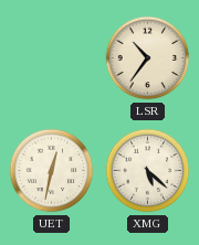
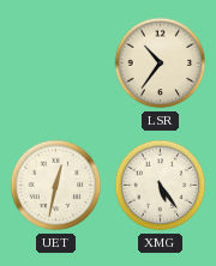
XMG: 5:22 -> 5:24 (161, 186)
